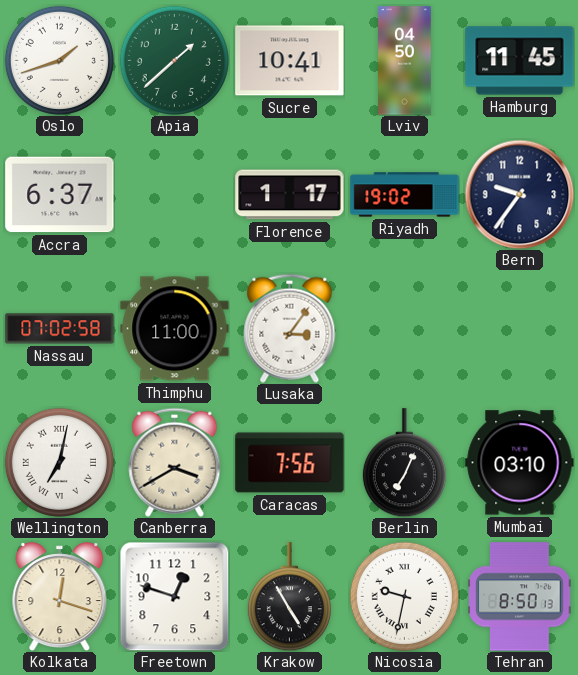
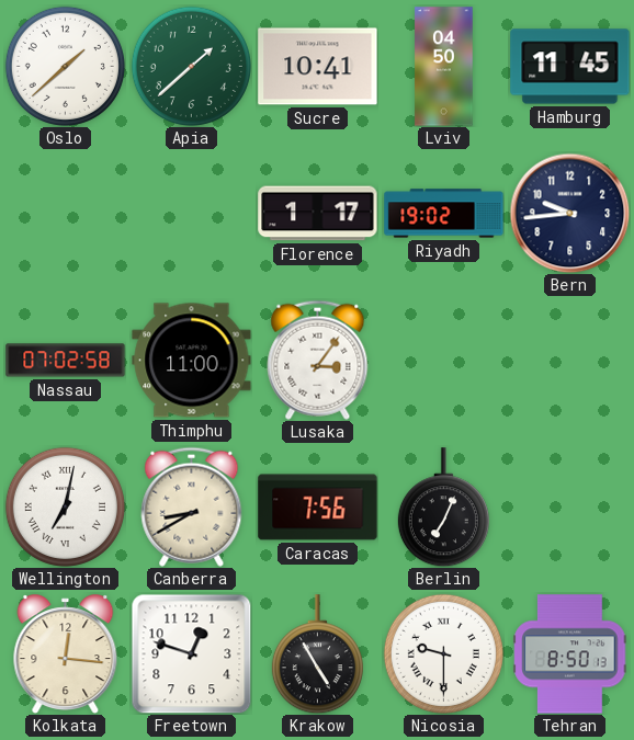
Oslo: 1:42 -> 1:38 (65, 66)
Accra: 6:37 -> none (60, 195)
Bern: 9:36 -> 9:44 (569, 213)
Canberra: 3:40 -> 8:40 (192, 506)
Mumbai: 03:10 -> none (520, 463)
Kolkata: 12:18 -> 12:16 (66, 654)
Nicosia: 9:32 -> 9:30 (443, 653)
